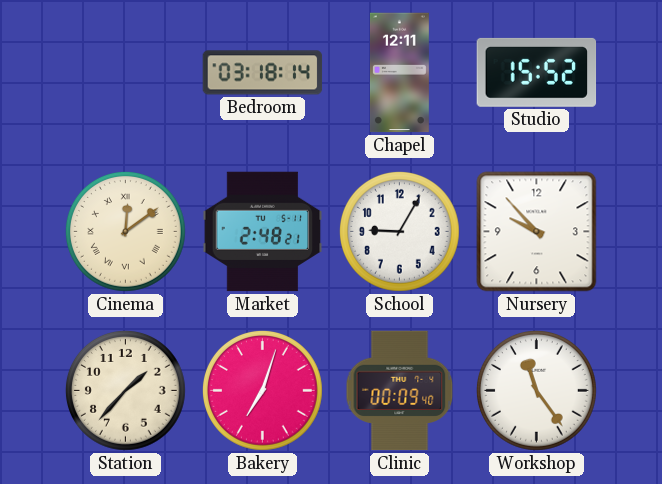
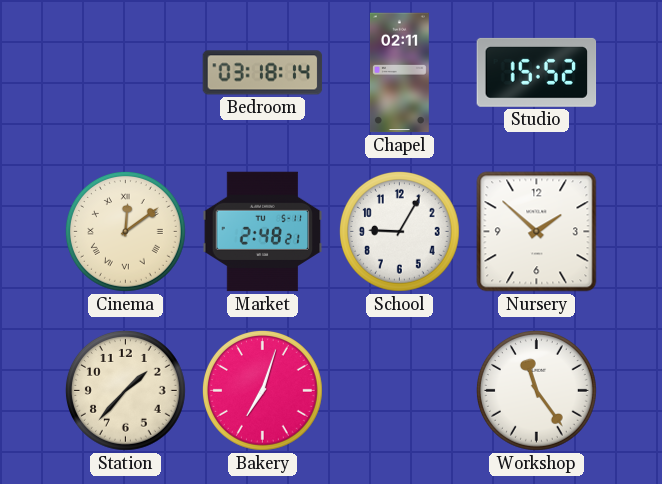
Chapel: 12:11 -> 02:11 (399, 73)
Nursery: 9:53 -> 1:52 (537, 232)
Clinic: 00:09 -> none (400, 391)
